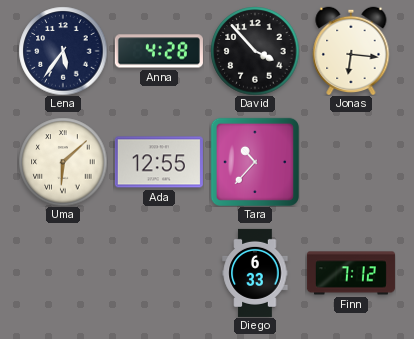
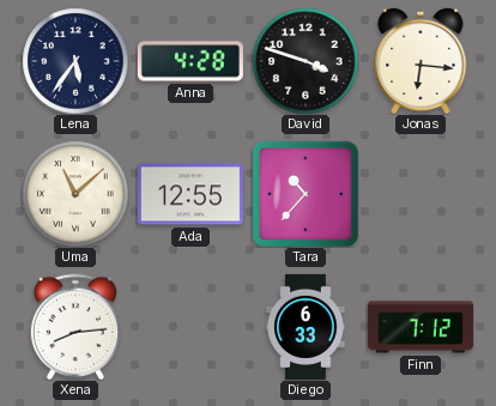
David: 3:53 -> 3:48 (306, 61)
Uma: 6:08 -> 11:08 (75, 194)
Xena: none -> 8:14 (75, 327)
